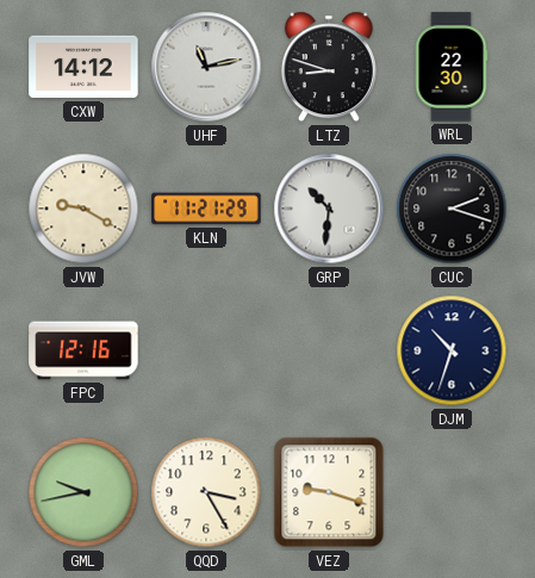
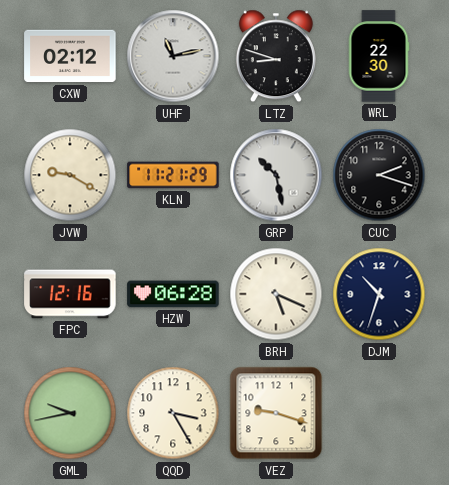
CXW: 14:12 -> 02:12 (70, 56)
GRP: 10:31 -> 10:28 (276, 175)
HZW: none -> 06:28 (173, 294)
BRH: none -> 5:19 (276, 294)
